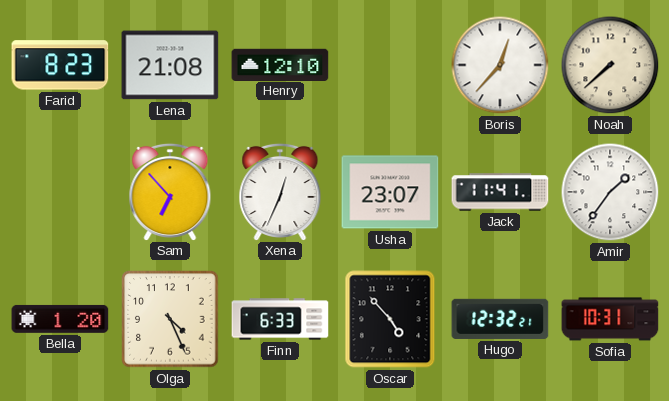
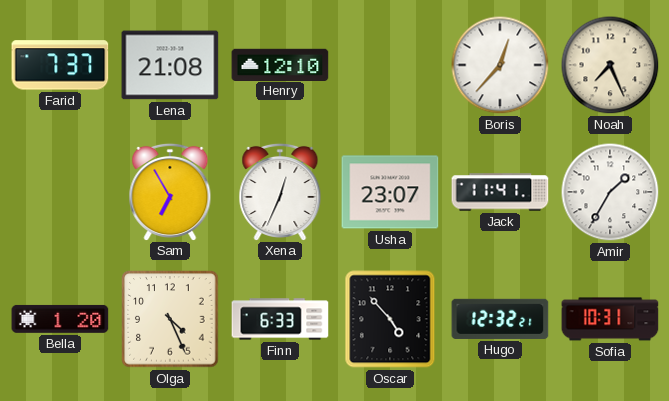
Farid: 8:23 -> 7:37 (60, 65)
Noah: 7:38 -> 7:26 (610, 65)
Sam: 6:53 -> 6:55 (170, 191)
Amir: 1:36 -> 1:35 (610, 192)
